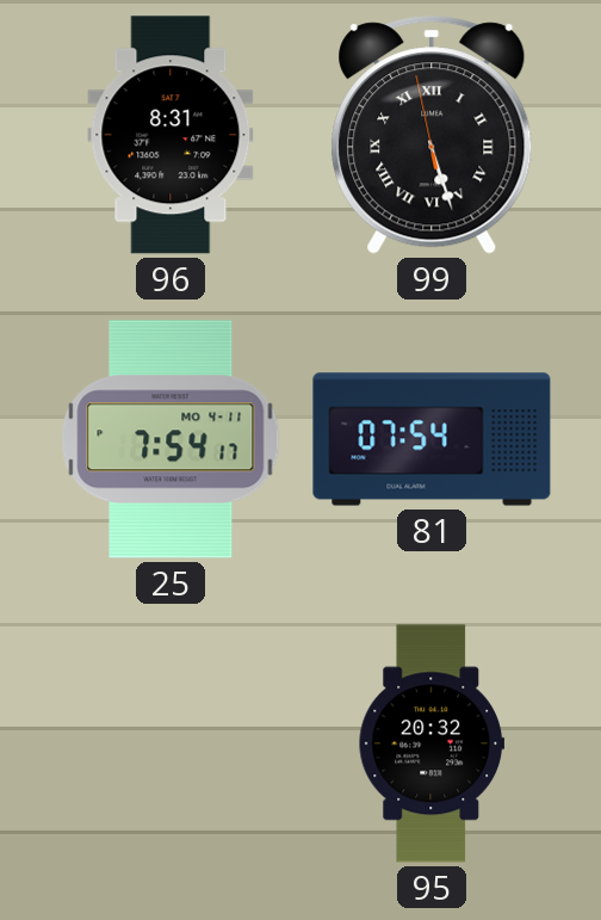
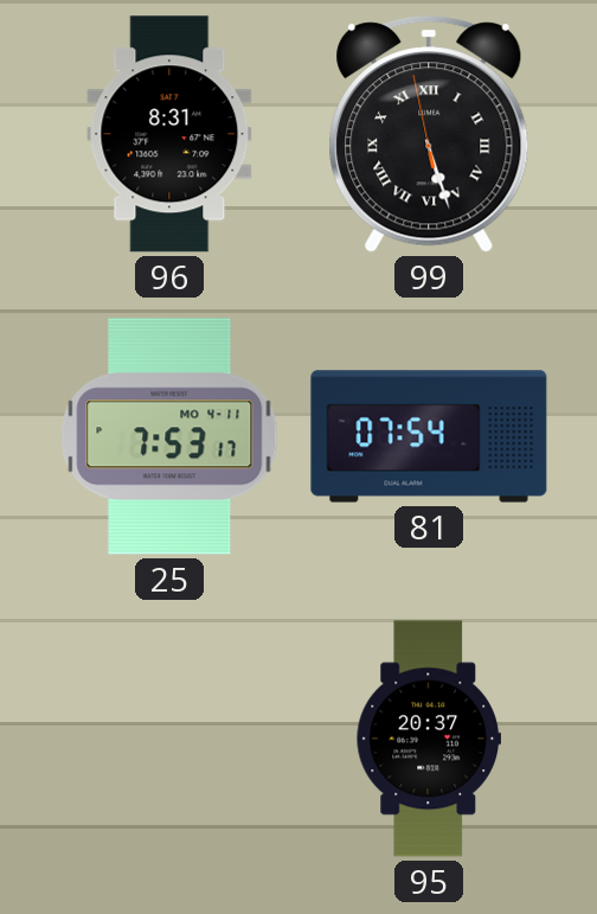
25: 7:54 -> 7:53 (169, 436)
95: 20:32 -> 20:37 (428, 739)
